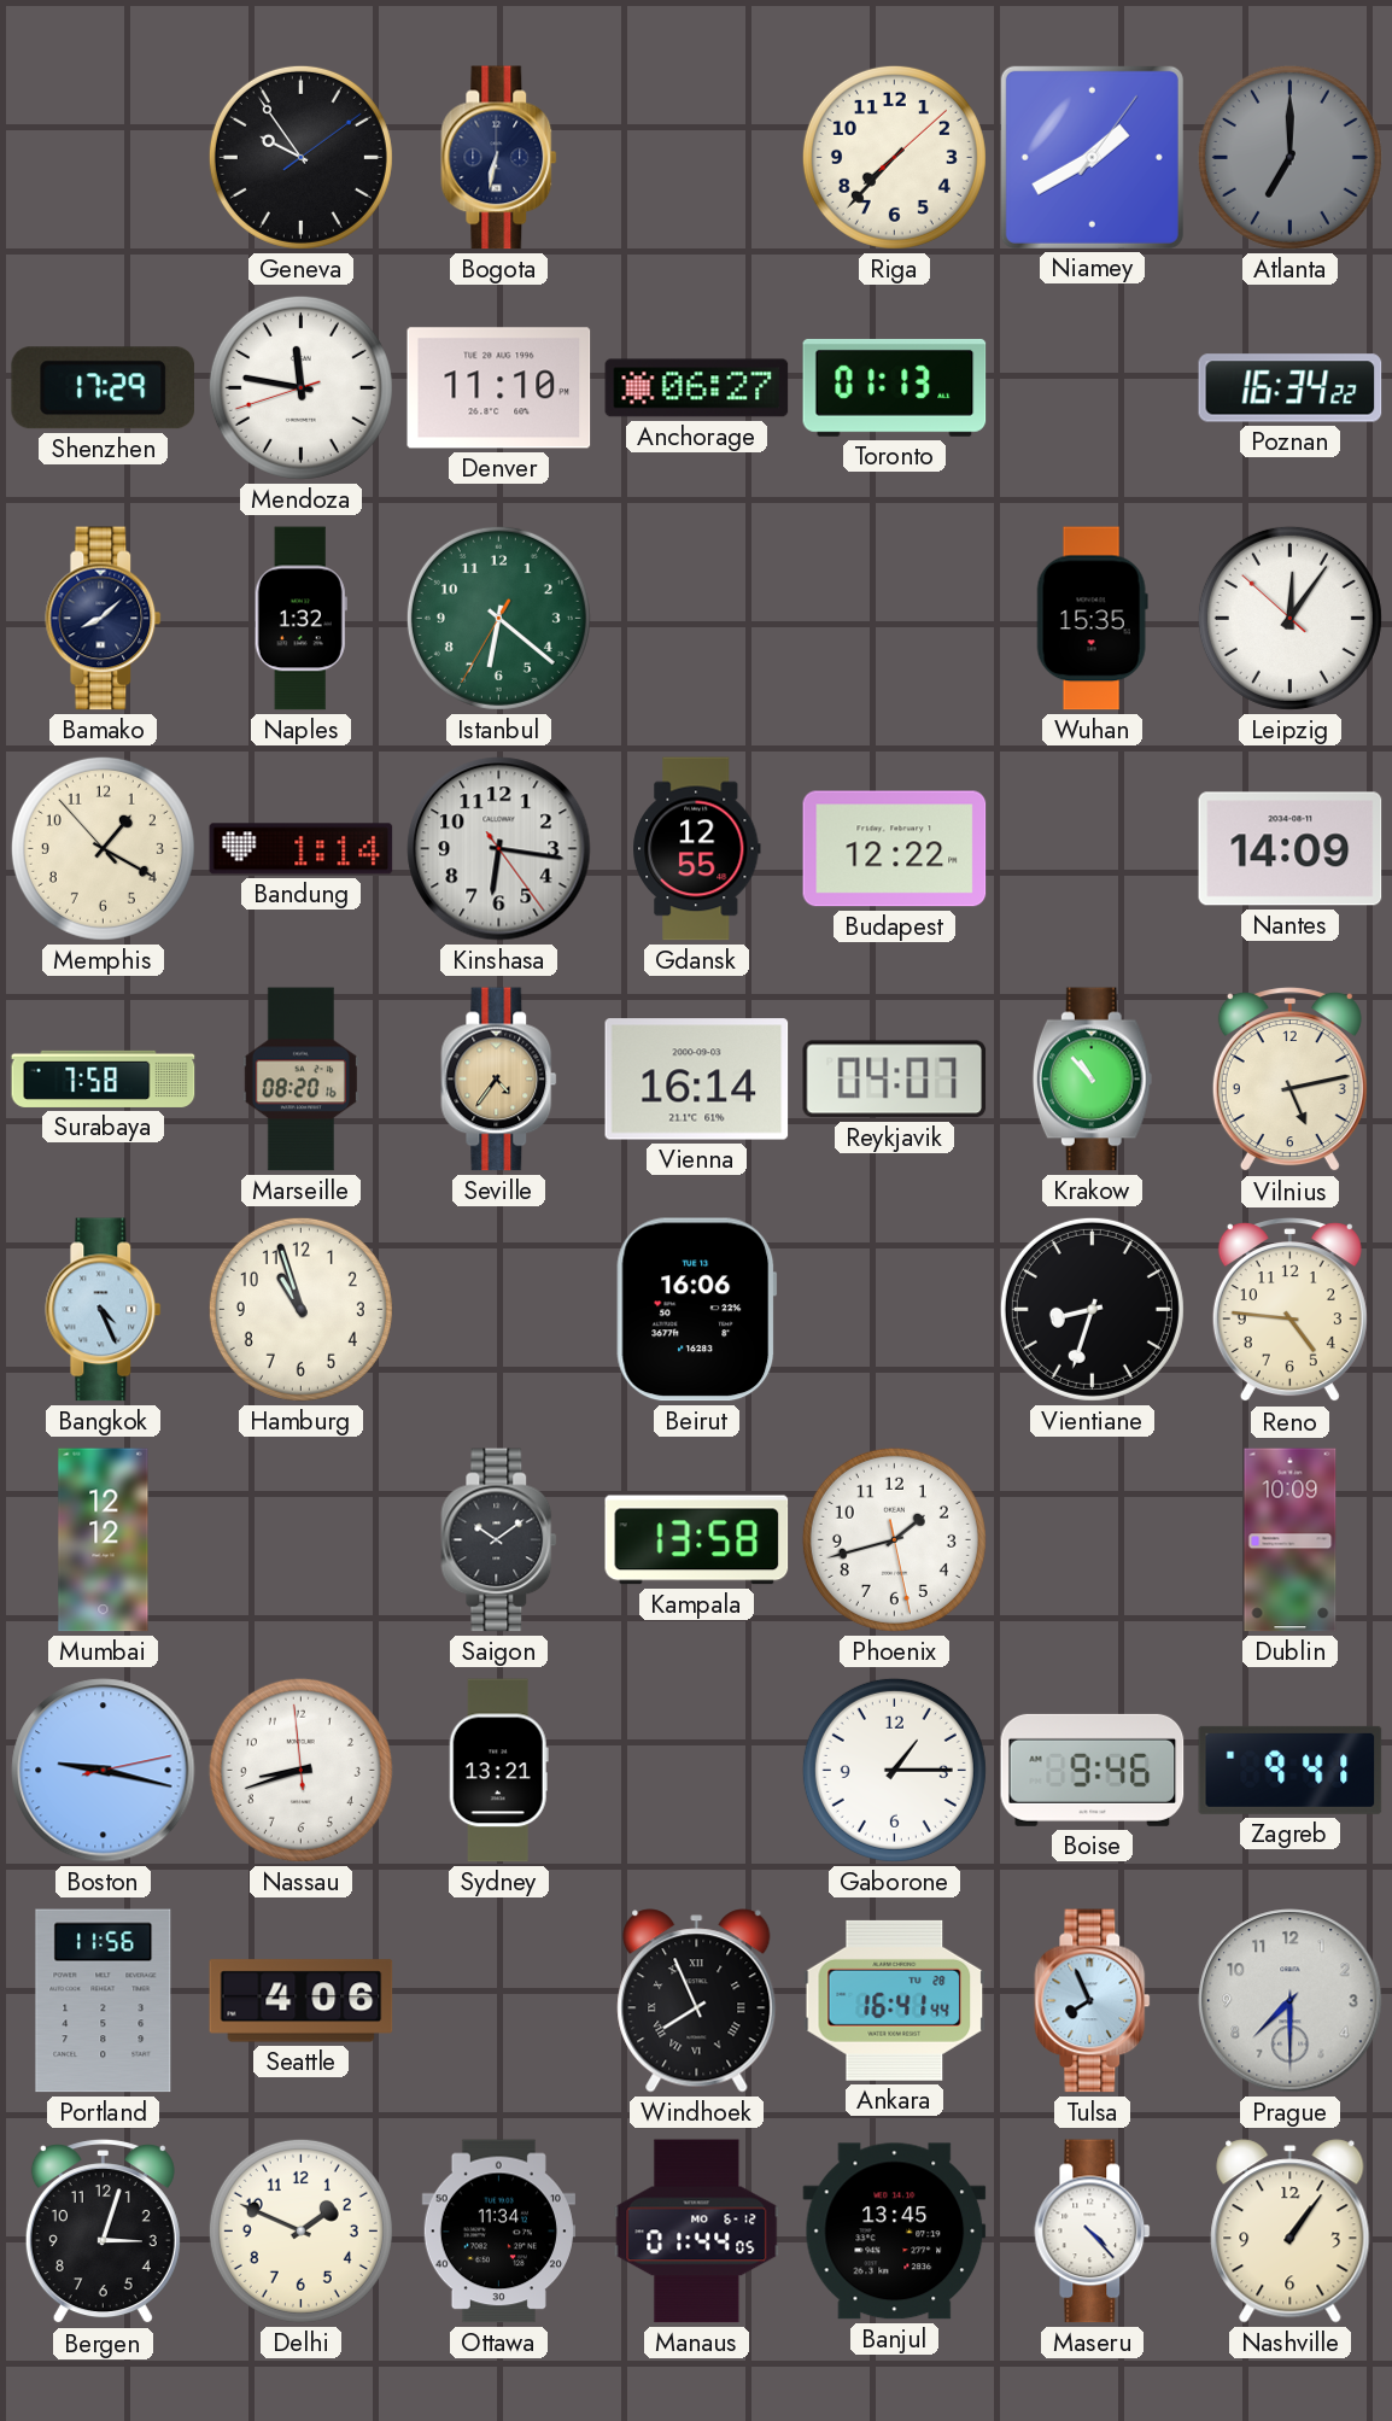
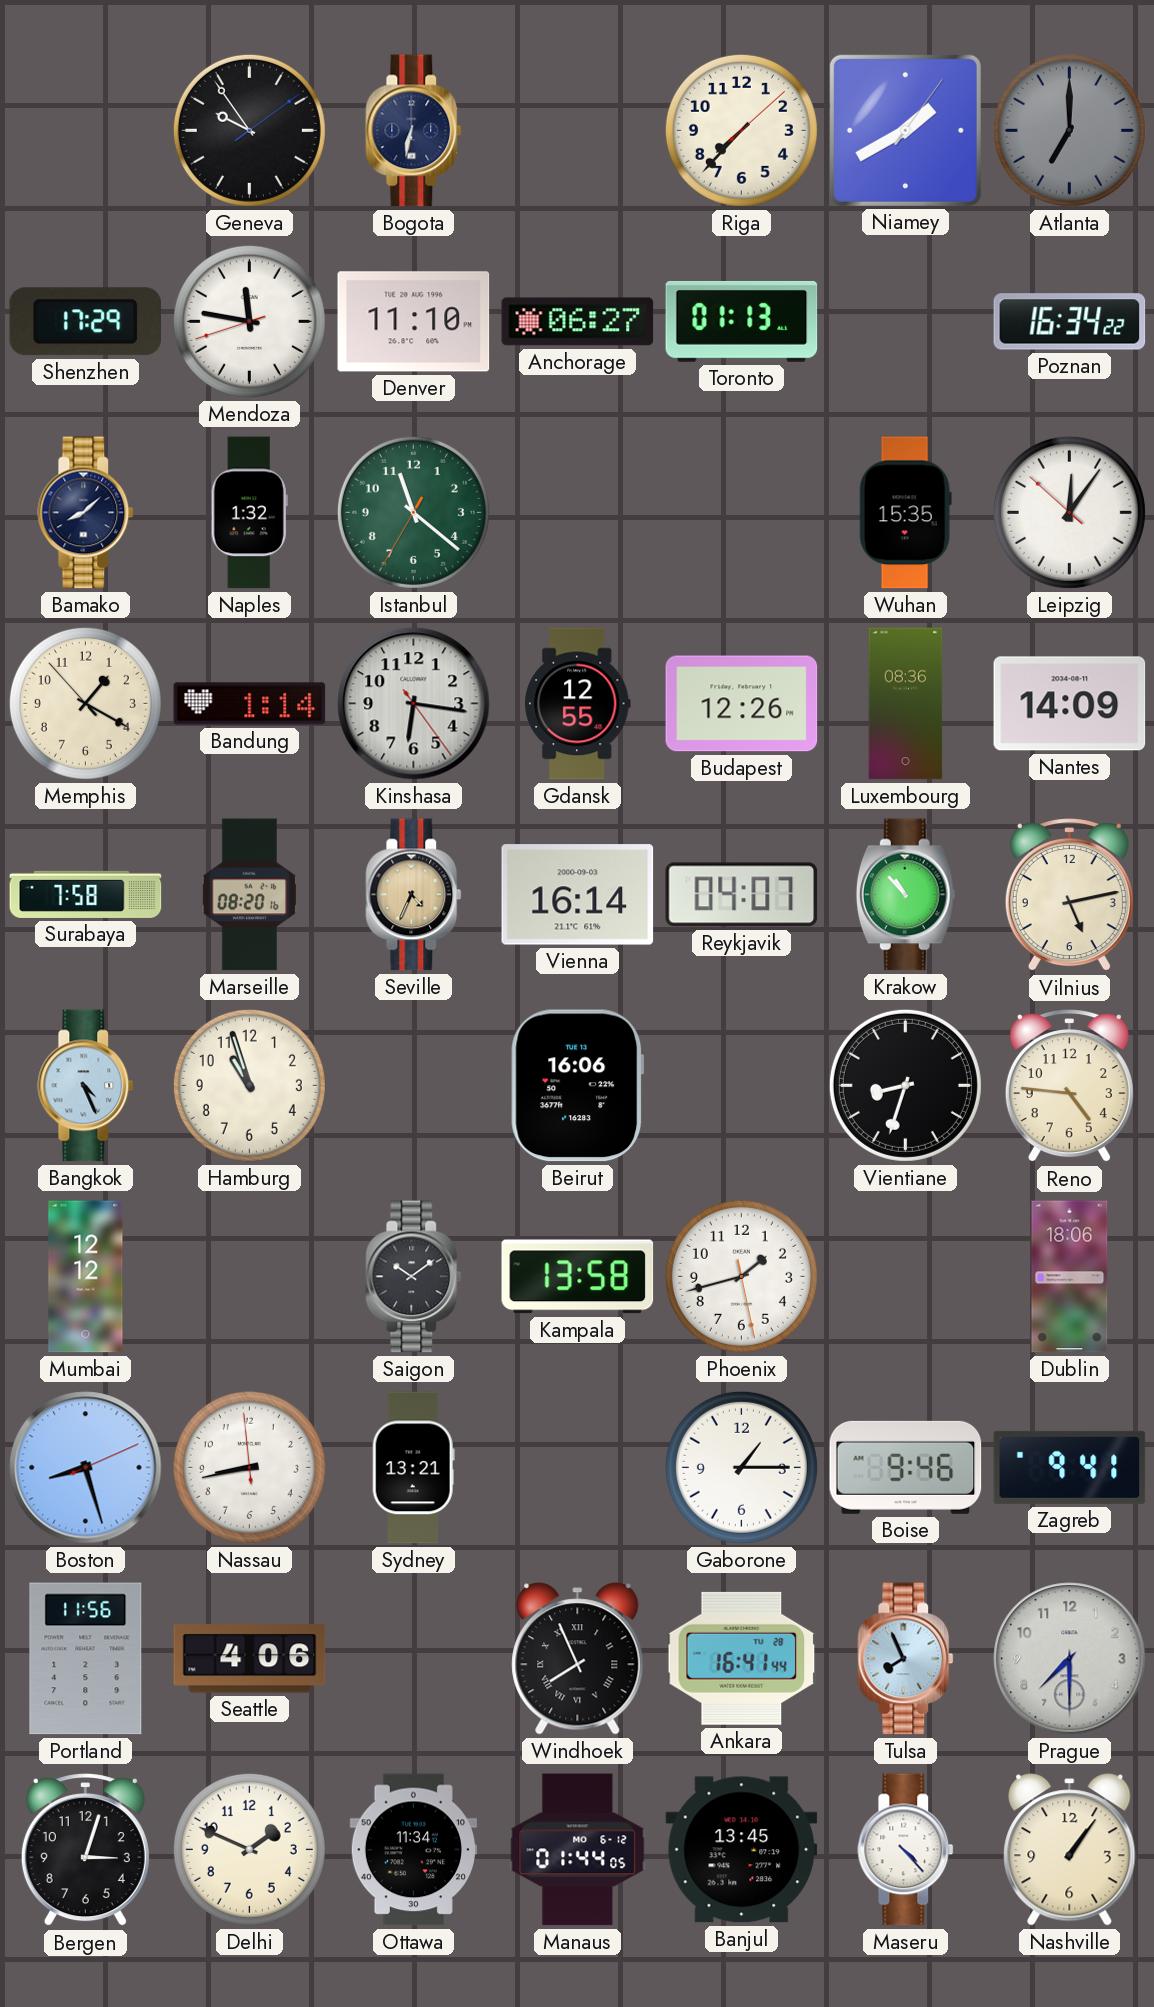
Istanbul: 6:21 -> 11:21 (413, 512)
Budapest: 12:22 -> 12:26 (742, 704)
Luxembourg: none -> 08:36 (906, 704)
Seville: 4:36 -> 4:34 (414, 895)
Dublin: 10:09 -> 18:06 (1070, 1277)
Boston: 9:17 -> 8:27 (86, 1468)
Nassau: 8:41 -> 8:42 (249, 1467)
